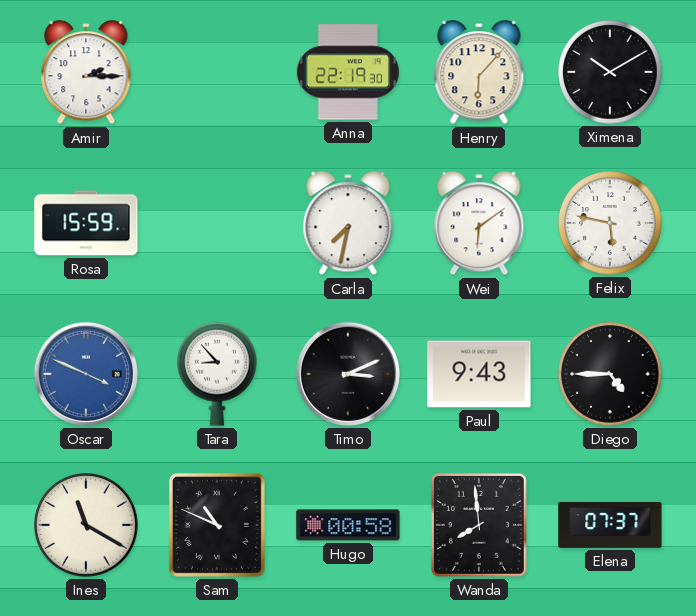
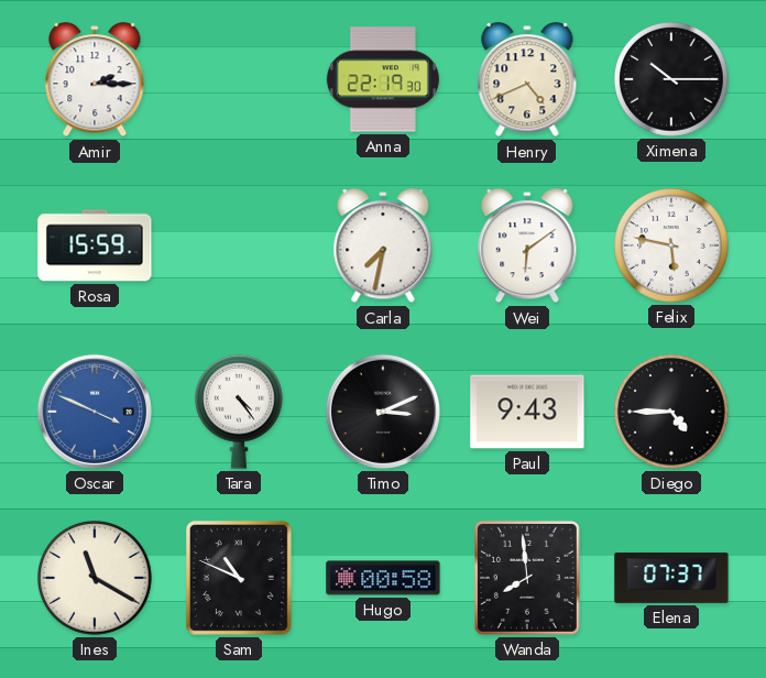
Henry: 6:07 -> 4:41 (527, 80)
Ximena: 10:10 -> 10:15 (672, 80)
Tara: 8:53 -> 4:24 (239, 412)
